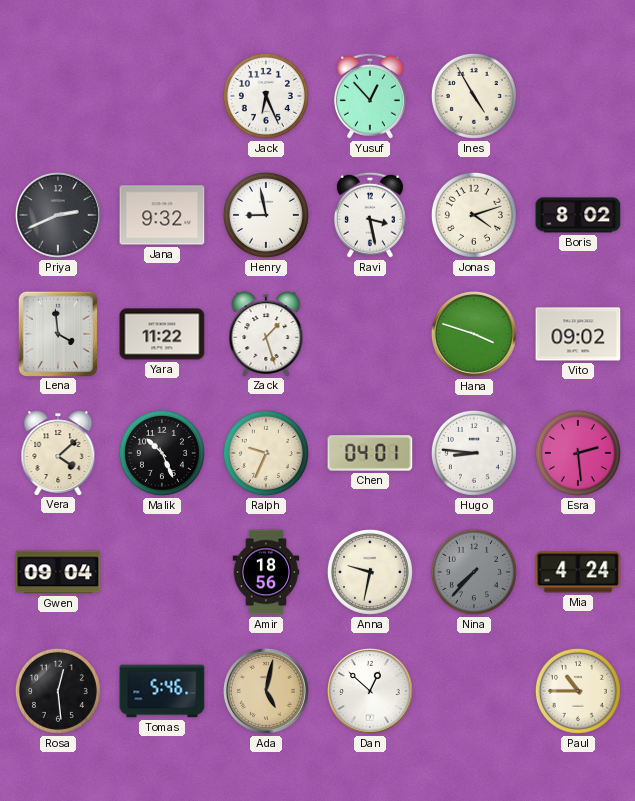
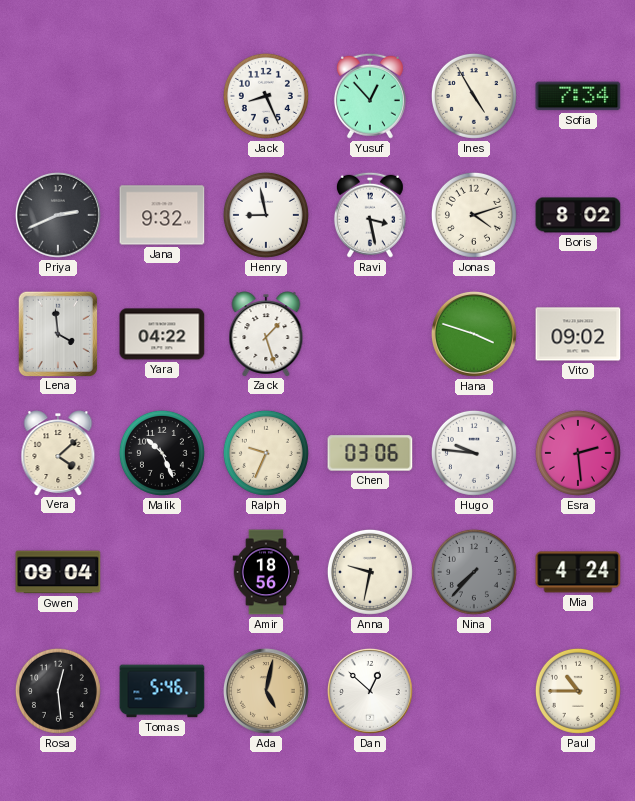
Jack: 6:26 -> 8:26 (266, 96)
Sofia: none -> 7:34 (578, 96)
Yara: 11:22 -> 04:22 (162, 334)
Chen: 04:01 -> 03:06 (370, 453)
Hugo: 8:46 -> 9:46 (474, 453)
